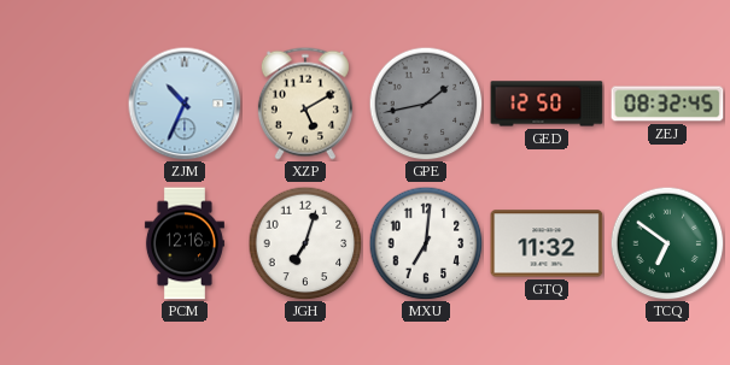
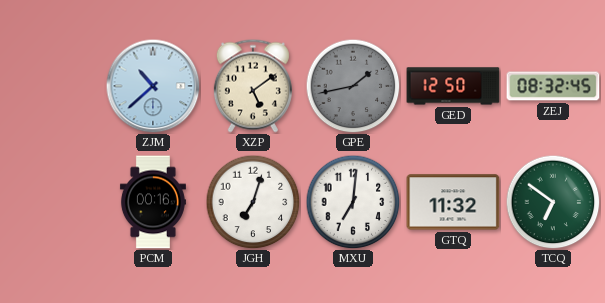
ZJM: 10:34 -> 10:38 (153, 86)
XZP: 5:10 -> 5:09 (253, 86)
PCM: 12:16 -> 00:16 (153, 202)
